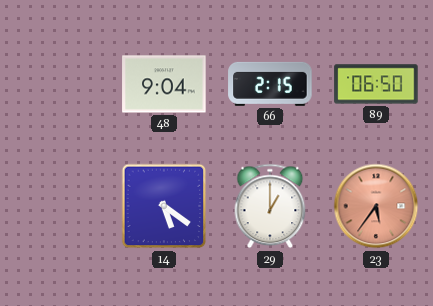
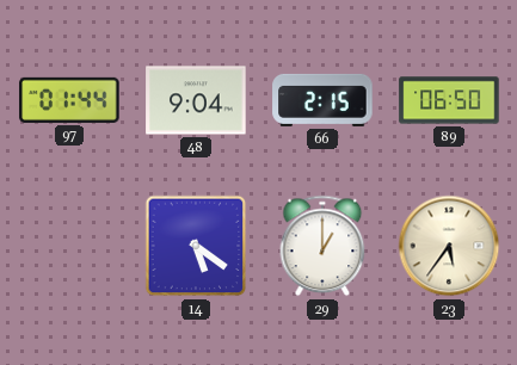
97: none -> 01:44 (69, 100)
23 dial: salmon -> cream (449, 246)
